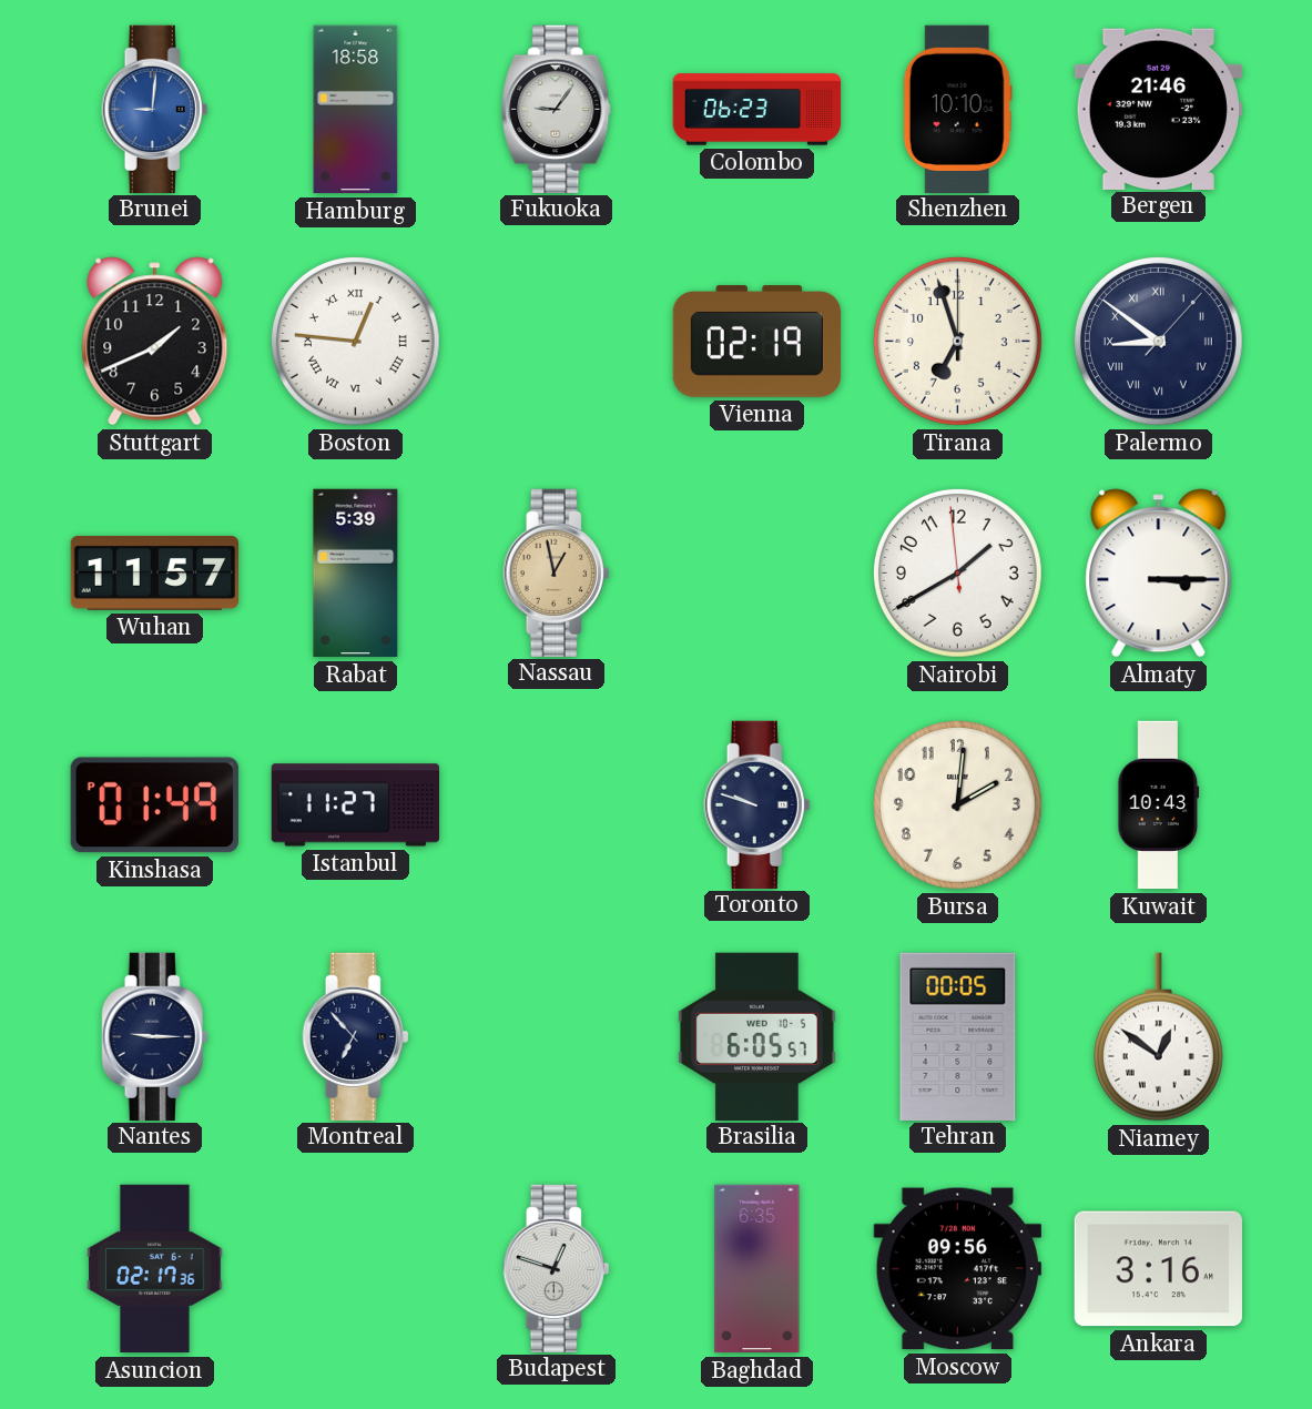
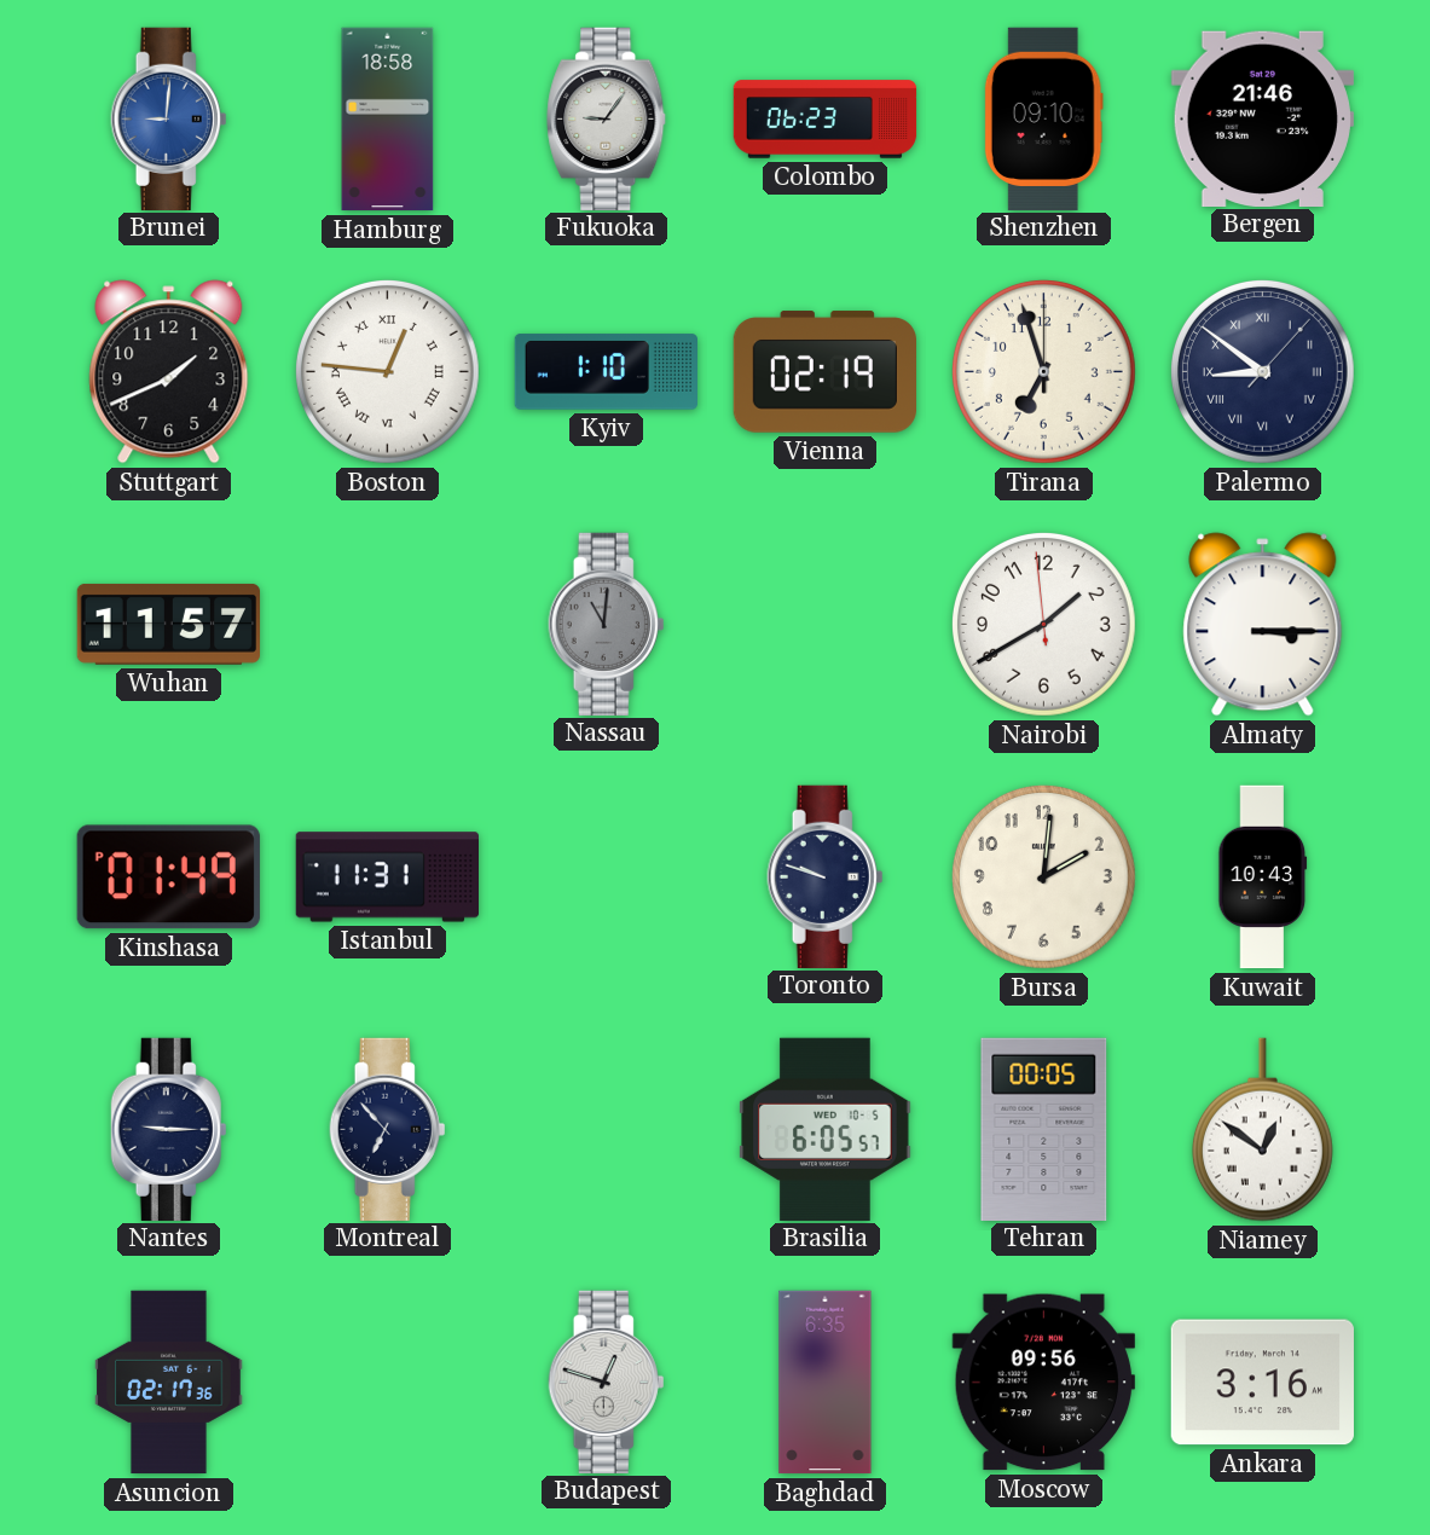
Shenzhen: 10:10 -> 09:10 (1043, 118)
Kyiv: none -> 1:10 (607, 372)
Rabat: 5:39 -> none (356, 574)
Nassau: 12:58 -> 11:01 (607, 624)
Nassau dial: champagne -> grey (607, 624)
Istanbul: 11:27 -> 11:31 (387, 877)
